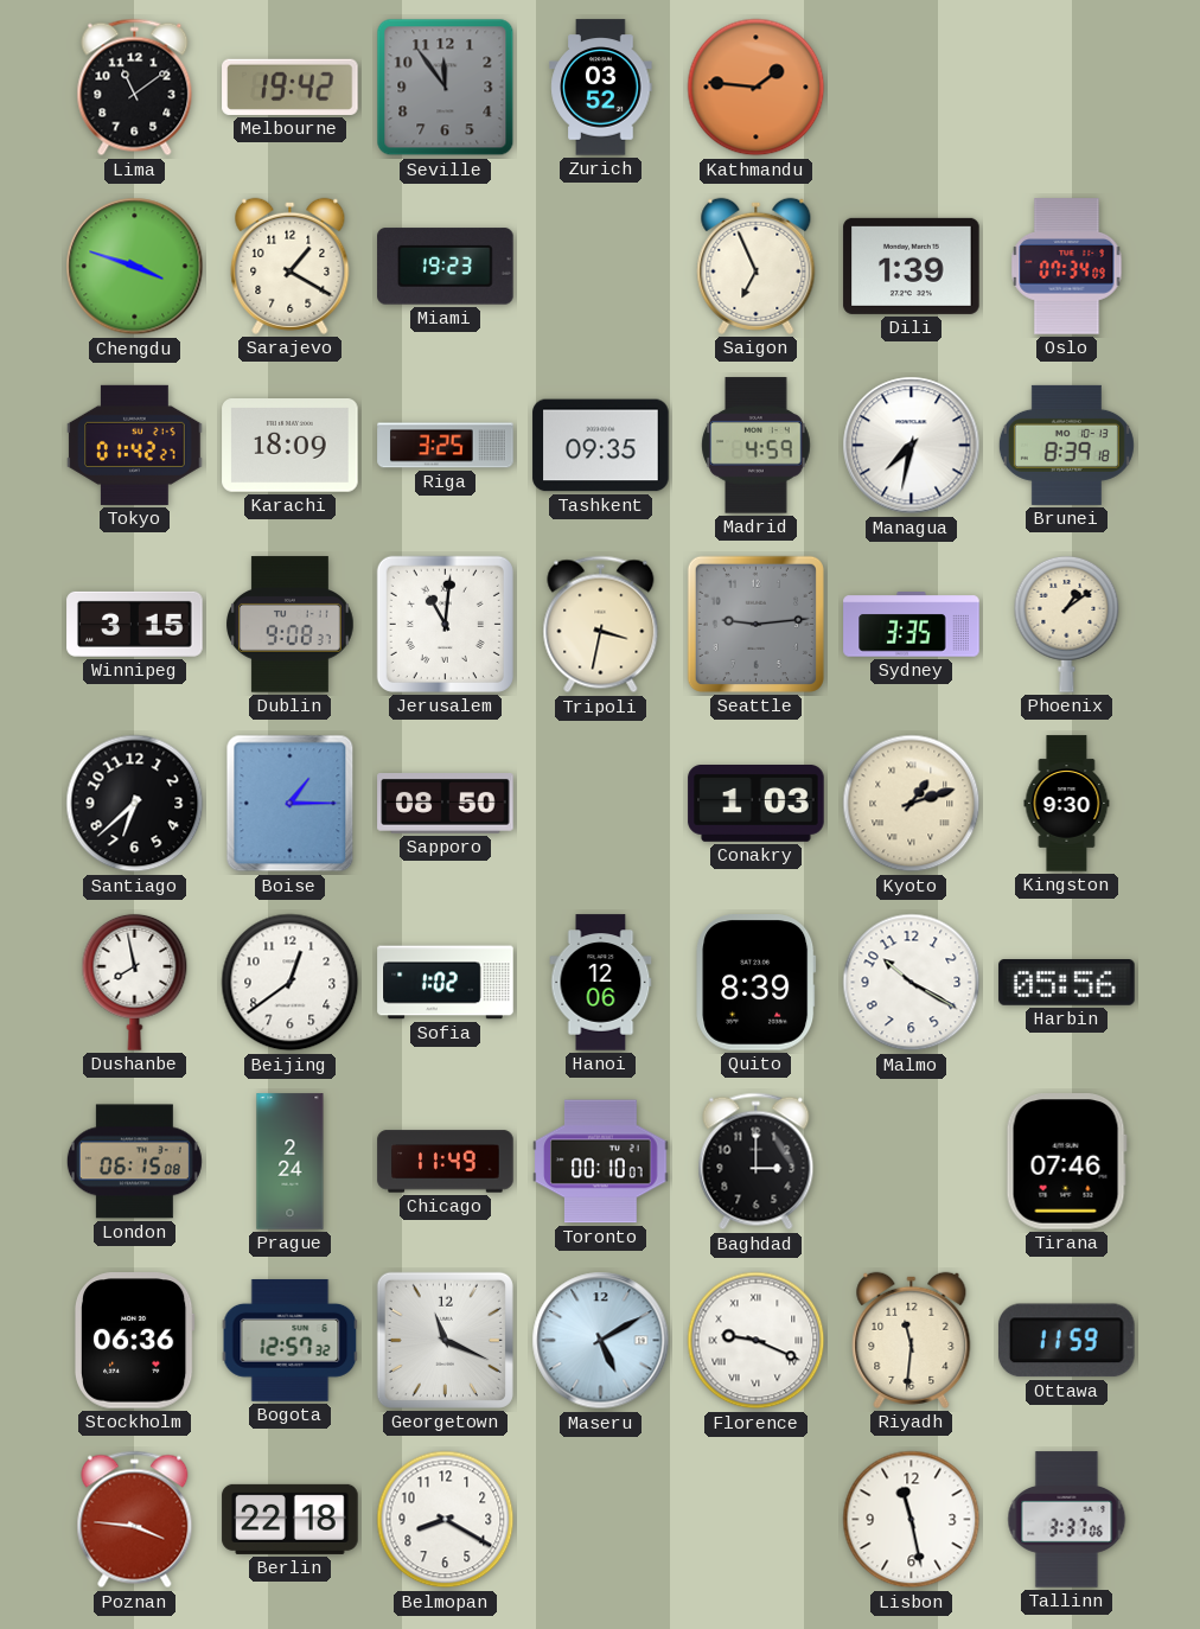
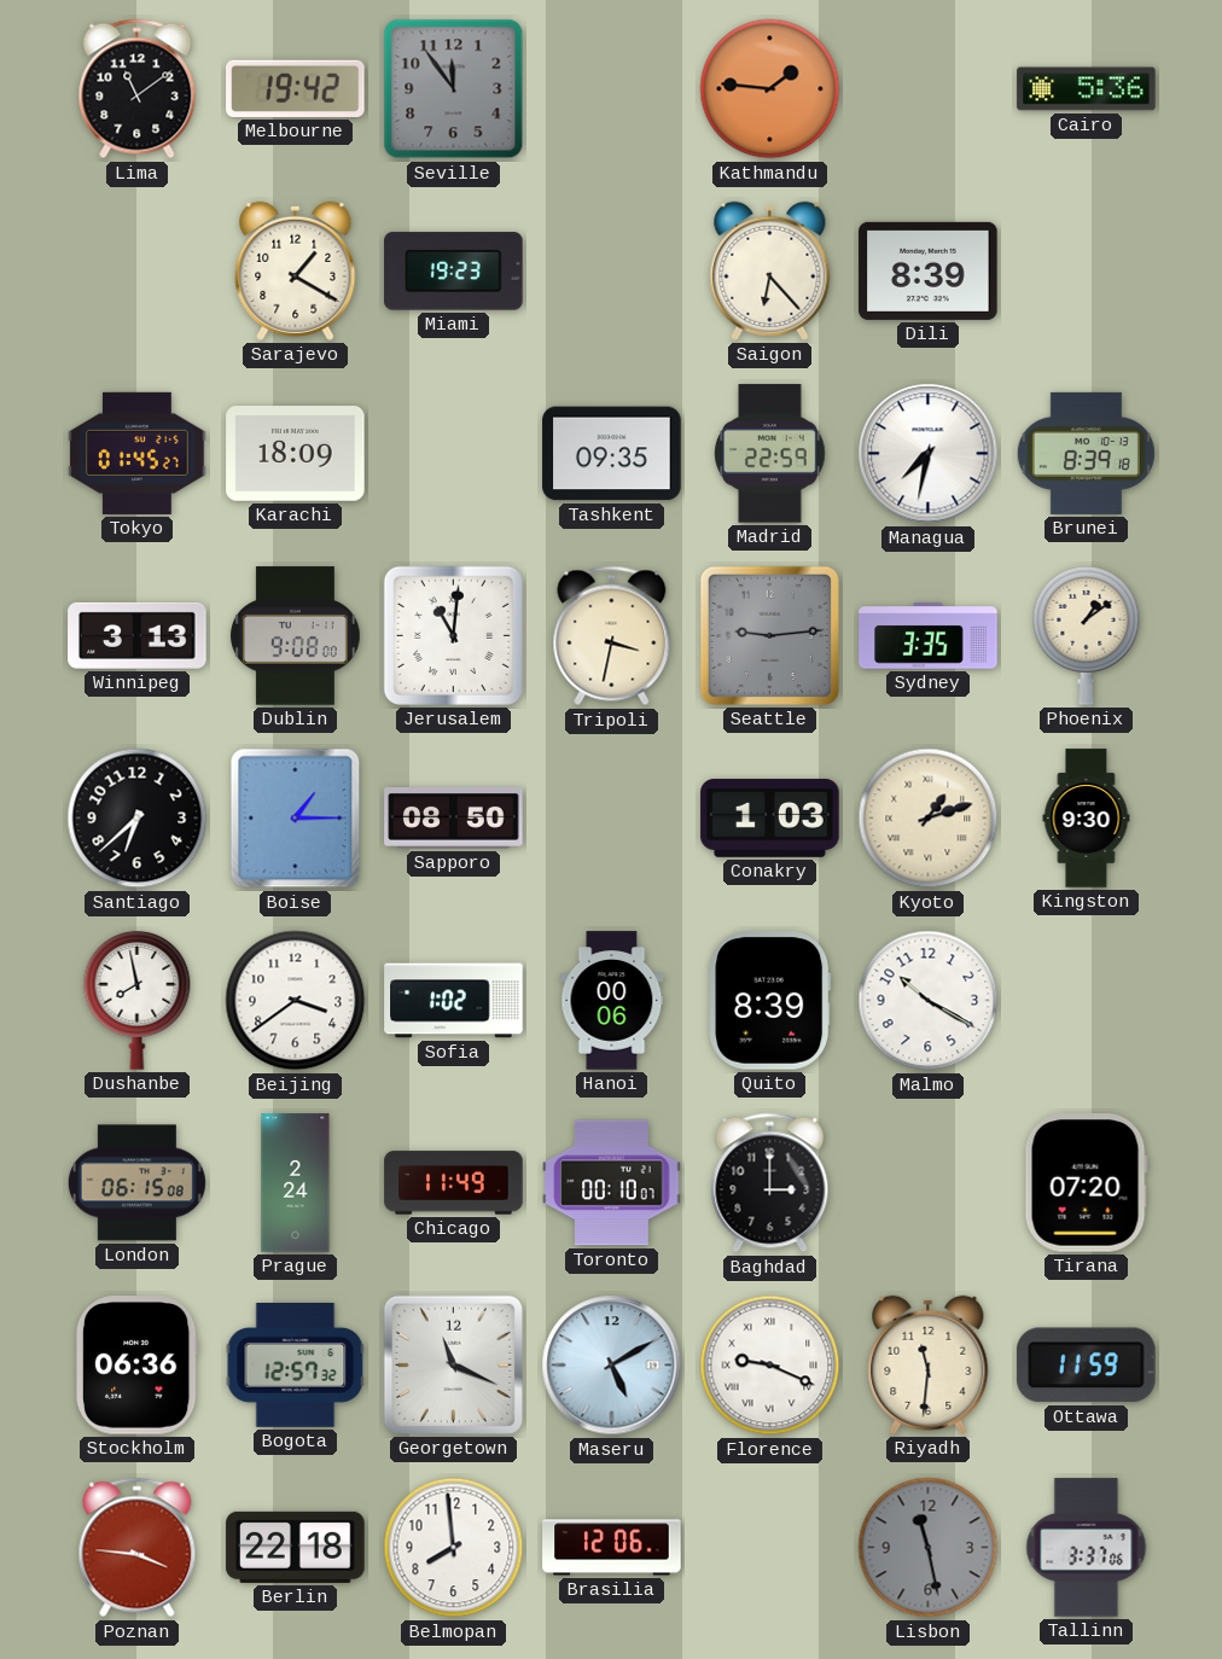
Zurich: 03:52 -> none (601, 88)
Cairo: none -> 5:36 (1087, 89)
Chengdu: 3:48 -> none (135, 267)
Saigon: 6:56 -> 6:23 (770, 270)
Dili: 1:39 -> 8:39 (929, 270)
Oslo: 07:34 -> none (1067, 267)
Tokyo: 01:42 -> 01:45 (138, 453)
Riga: 3:25 -> none (446, 446)
Madrid: 4:59 -> 22:59 (770, 454)
Winnipeg: 3:15 -> 3:13 (138, 635)
Dublin: 9:08:37 -> 9:08:00 (296, 636)
Beijing: 12:39 -> 3:39 (296, 1001)
Hanoi: 12:06 -> 00:06 (612, 1001)
Harbin: 05:56 -> none (1067, 983)
Tirana: 07:46 -> 07:20 (1086, 1183)
Belmopan: 8:20 -> 7:59 (454, 1548)
Brasilia: none -> 12:06 (612, 1548)
Lisbon dial: white -> grey (929, 1548)
